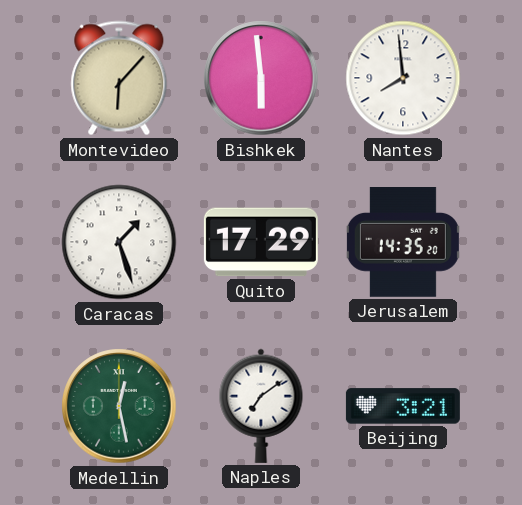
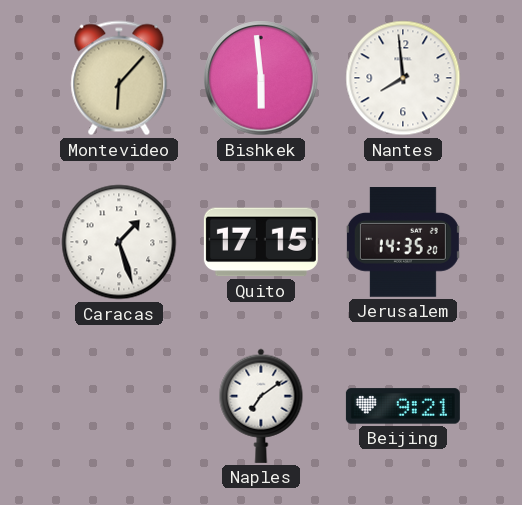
Quito: 17:29 -> 17:15 (261, 242)
Medellin: 12:28 -> none (119, 406)
Beijing: 3:21 -> 9:21 (403, 406)
